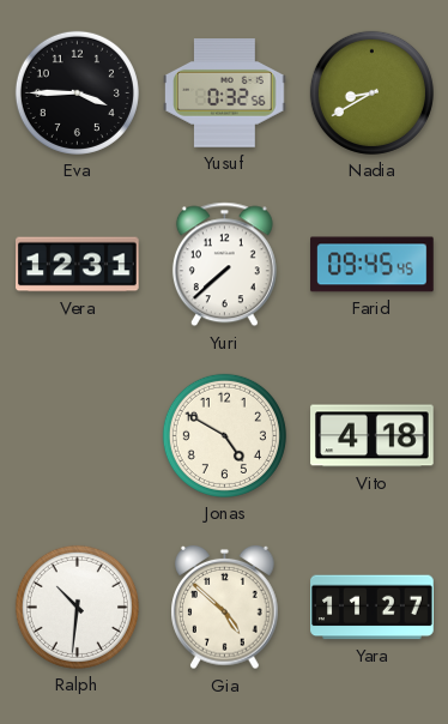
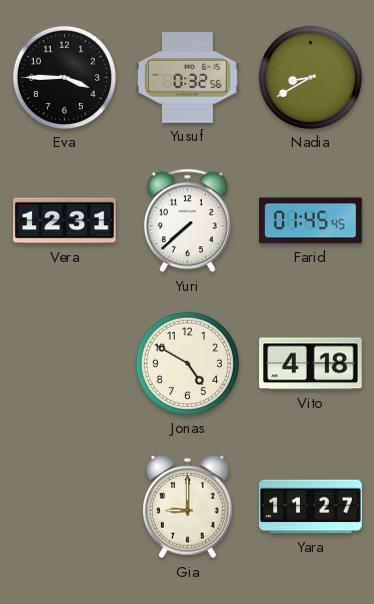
Farid: 09:45 -> 01:45 (311, 221)
Ralph: 10:31 -> none (77, 607)
Gia: 4:52 -> 9:00 (188, 507)
